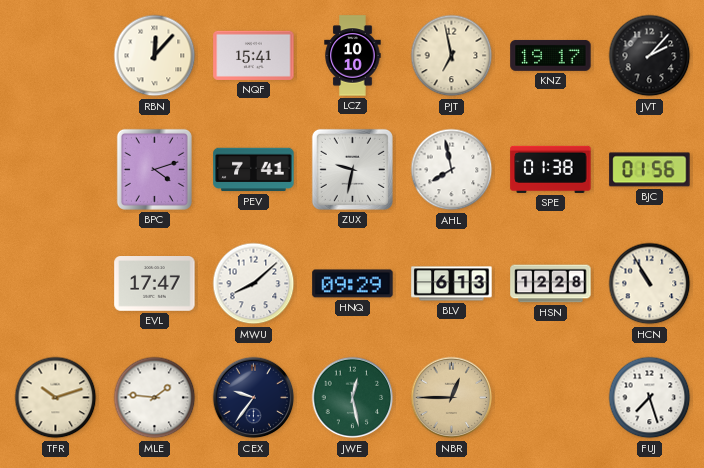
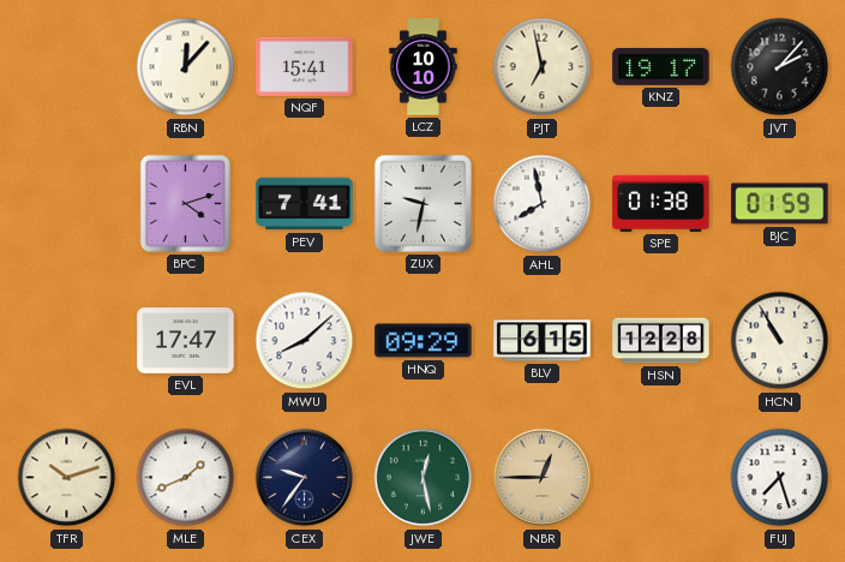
BJC: 01:56 -> 01:59 (780, 204)
BLV: 6:13 -> 6:15 (543, 341)
MLE: 1:46 -> 1:41 (186, 478)
